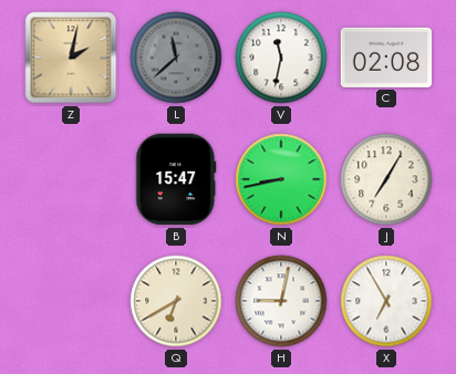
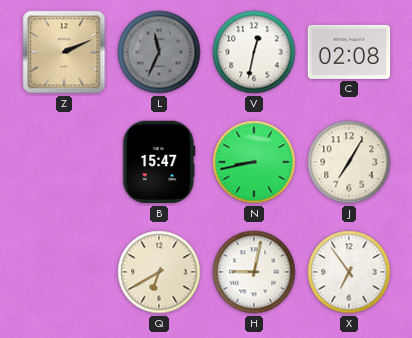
Z: 2:02 -> 2:11 (64, 52)
L: 11:38 -> 11:34 (159, 52)
V: 11:32 -> 12:32 (254, 52)
X: 6:55 -> 6:54 (349, 272)
